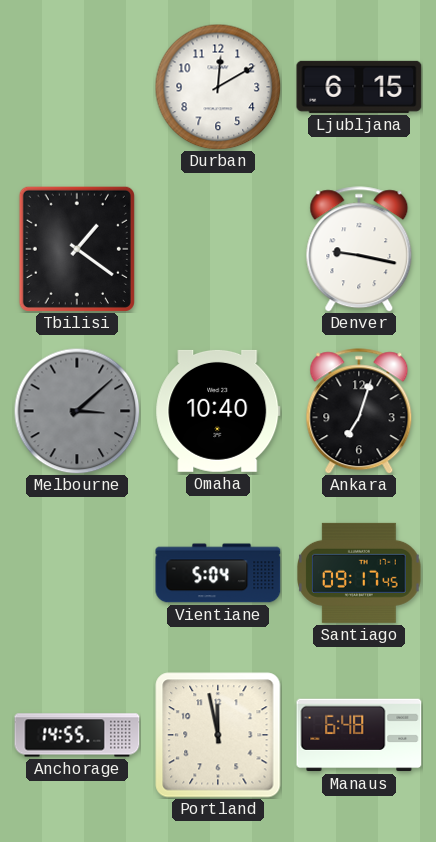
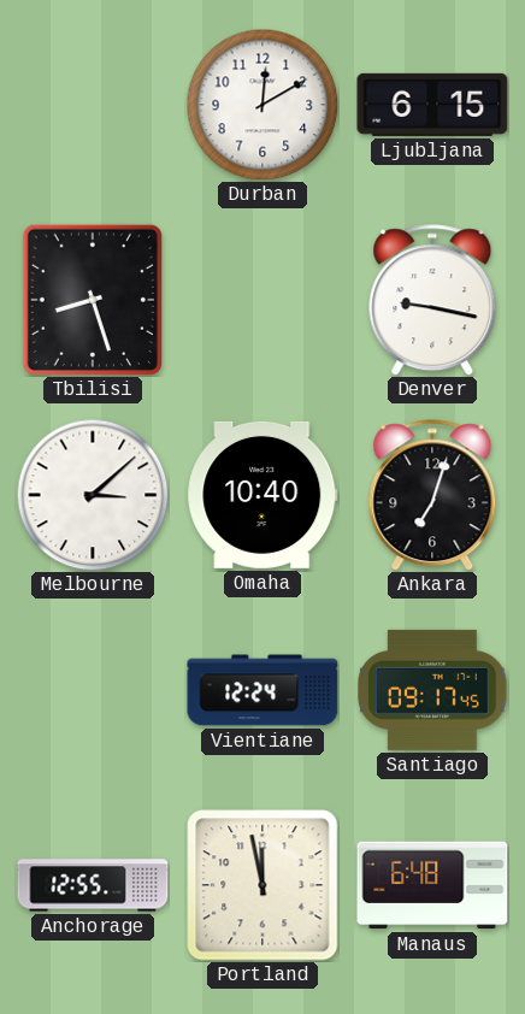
Tbilisi: 1:21 -> 8:27 (93, 300)
Melbourne dial: grey -> white (93, 495)
Vientiane: 5:04 -> 12:24 (262, 690)
Anchorage: 14:55 -> 12:55 (93, 885)
